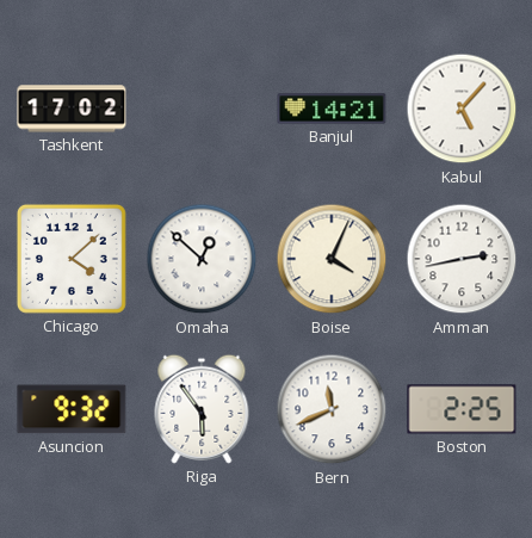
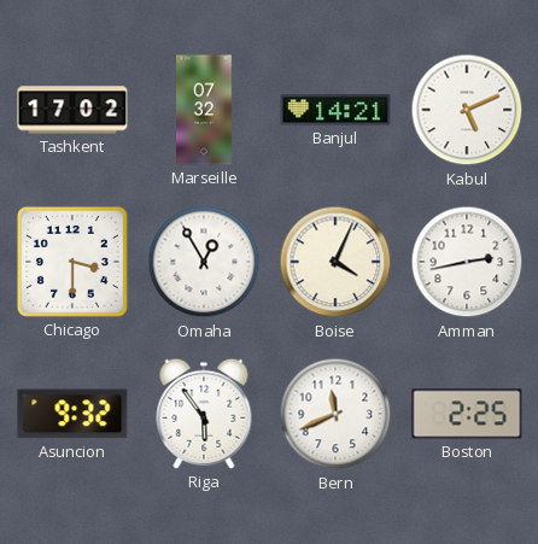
Marseille: none -> 07:32 (204, 110)
Kabul: 5:07 -> 5:11 (467, 110)
Chicago: 4:08 -> 3:30 (72, 262)
Omaha: 12:52 -> 12:55 (204, 262)
